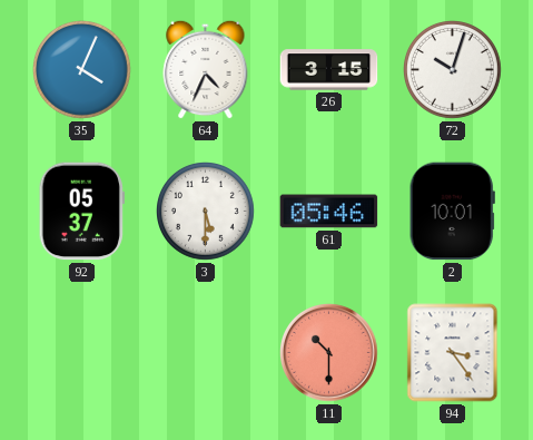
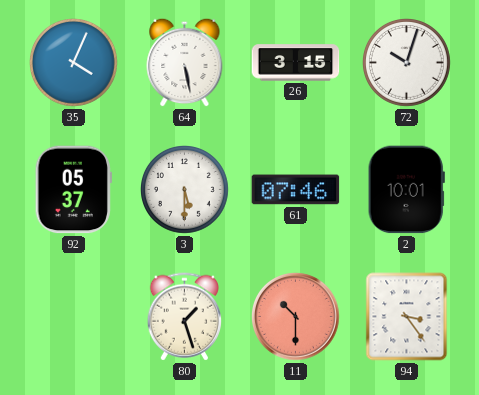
64: 4:34 -> 5:28 (185, 62)
61: 05:46 -> 07:46 (296, 190)
80: none -> 1:27 (184, 317)
